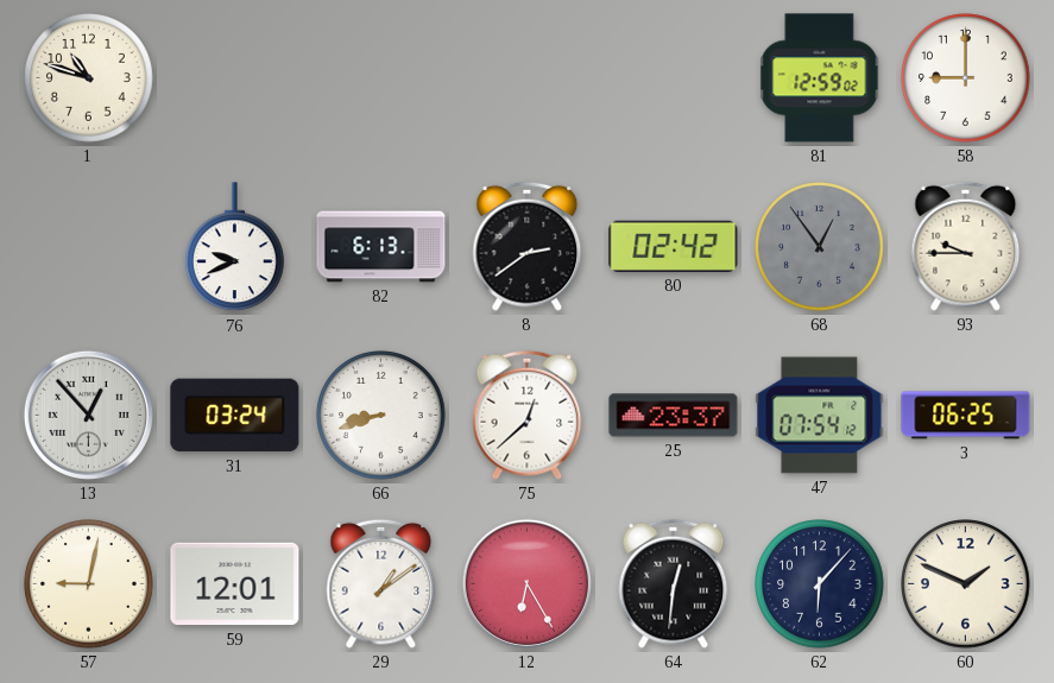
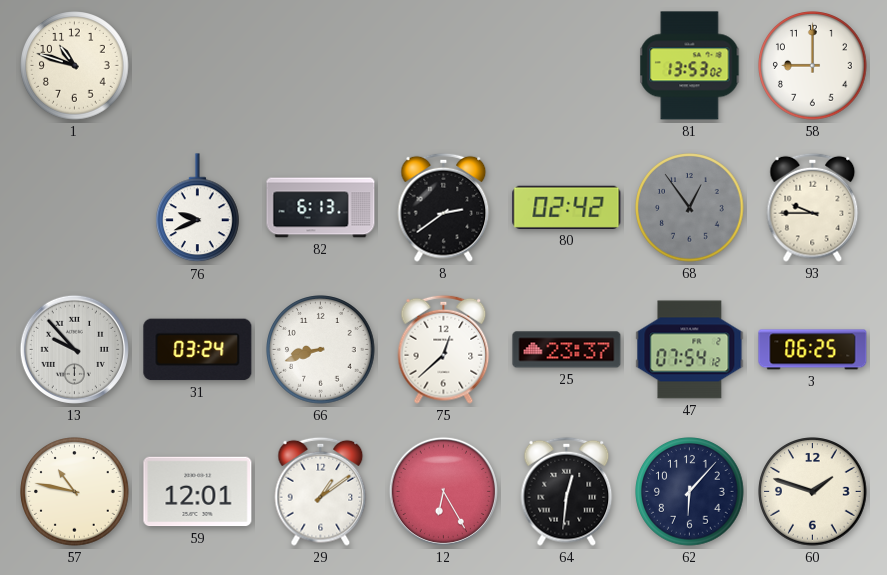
81: 12:59 -> 13:53 (690, 66)
13: 12:53 -> 9:53 (74, 349)
57: 9:02 -> 10:47 (75, 492)
60: 1:49 -> 1:48 (813, 492)
